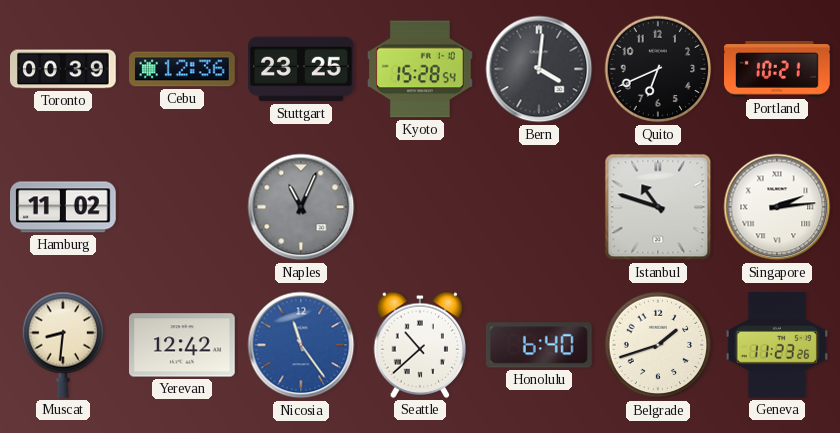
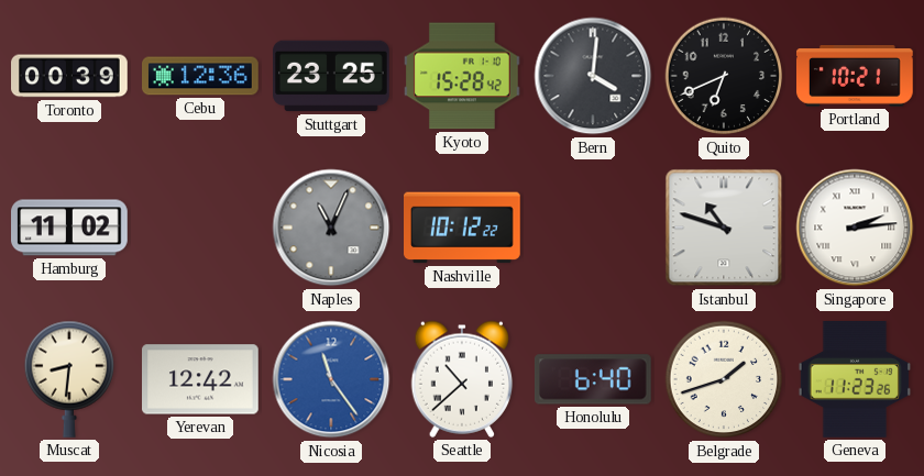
Kyoto: 15:28:54 -> 15:28:42 (463, 76)
Nashville: none -> 10:12 (463, 228)
